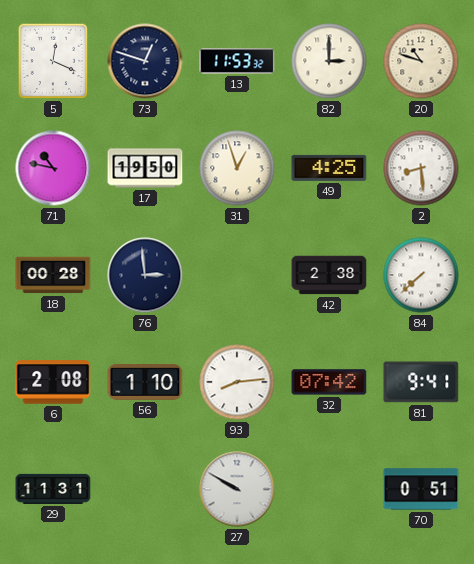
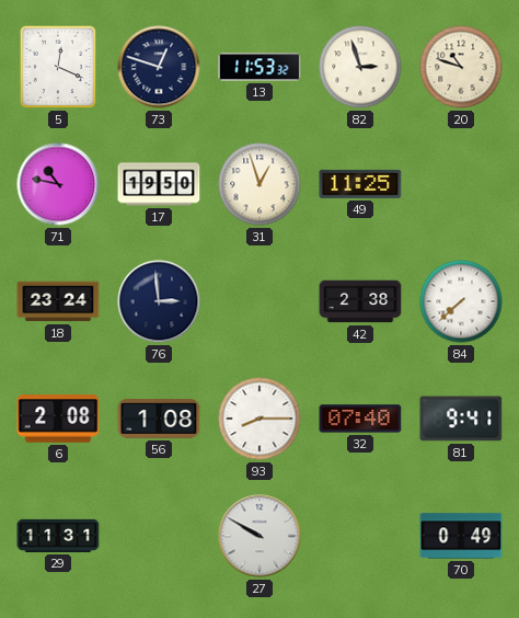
82: 3:00 -> 2:57 (360, 67)
49: 4:25 -> 11:25 (360, 184)
2: 8:29 -> none (421, 168)
18: 00:28 -> 23:24 (58, 301)
56: 1:10 -> 1:08 (159, 420)
93: 8:14 -> 8:15 (259, 419)
32: 07:42 -> 07:40 (360, 419)
70: 0:51 -> 0:49 (461, 536)
